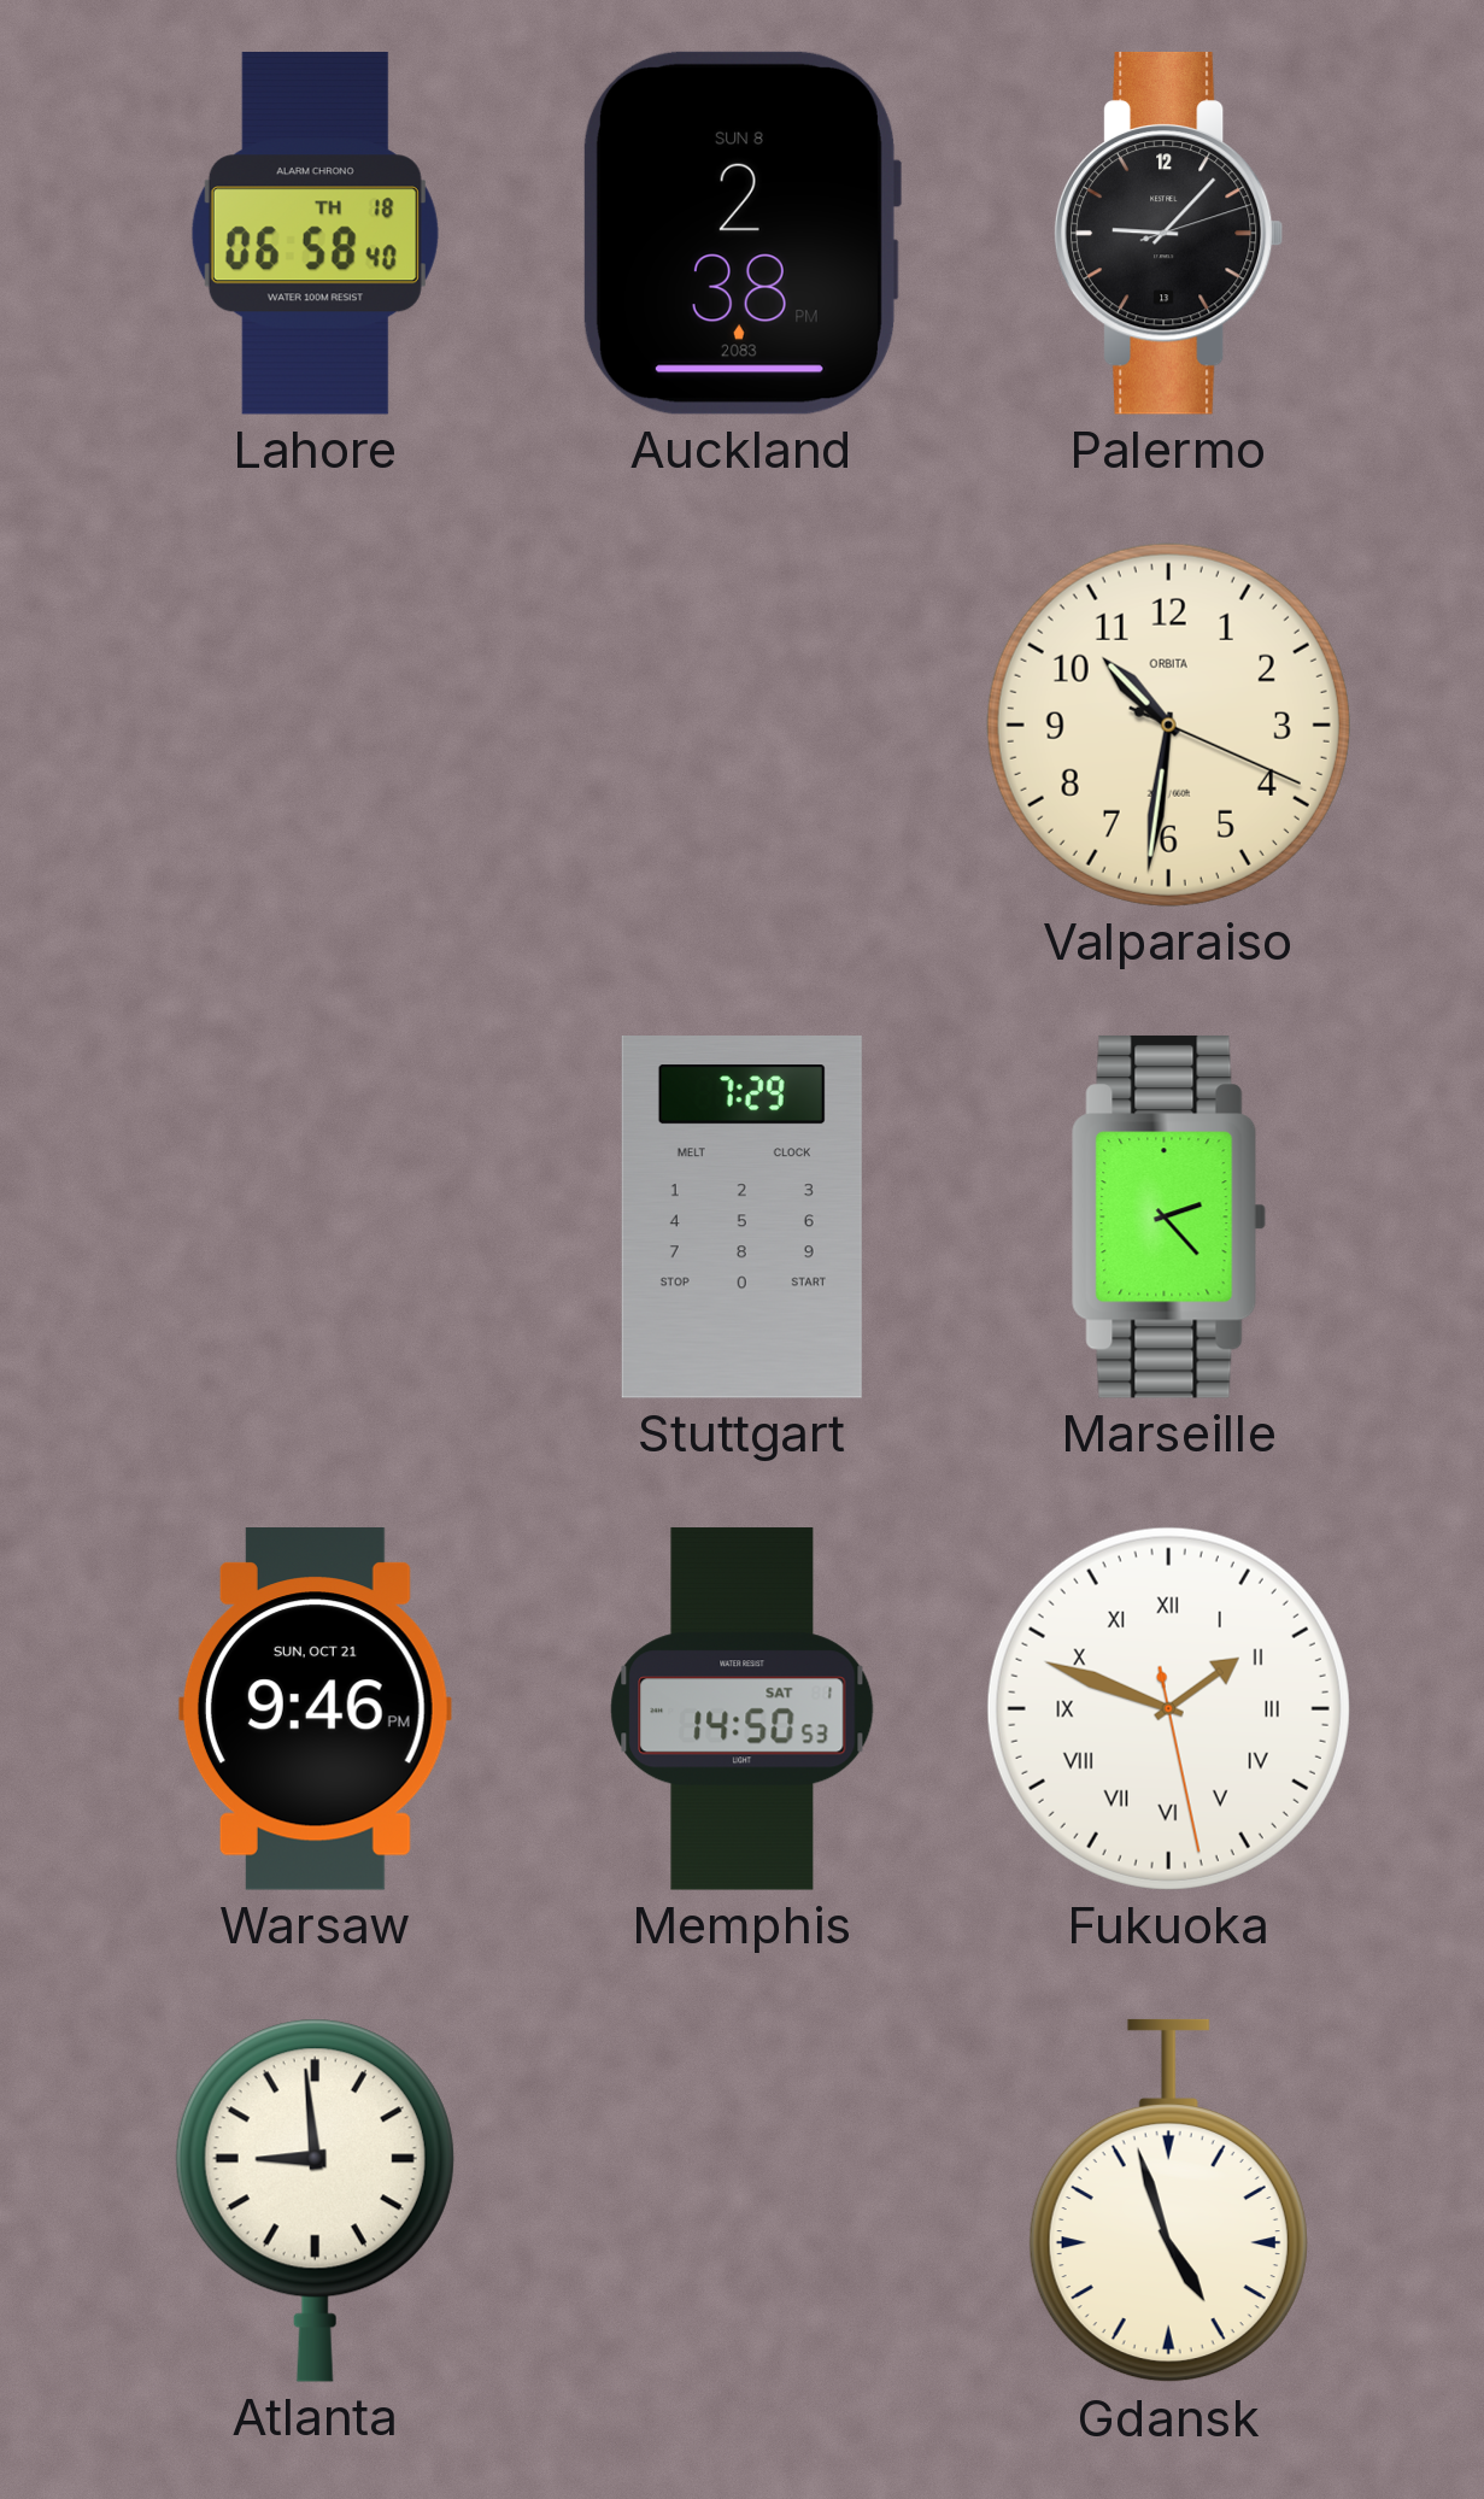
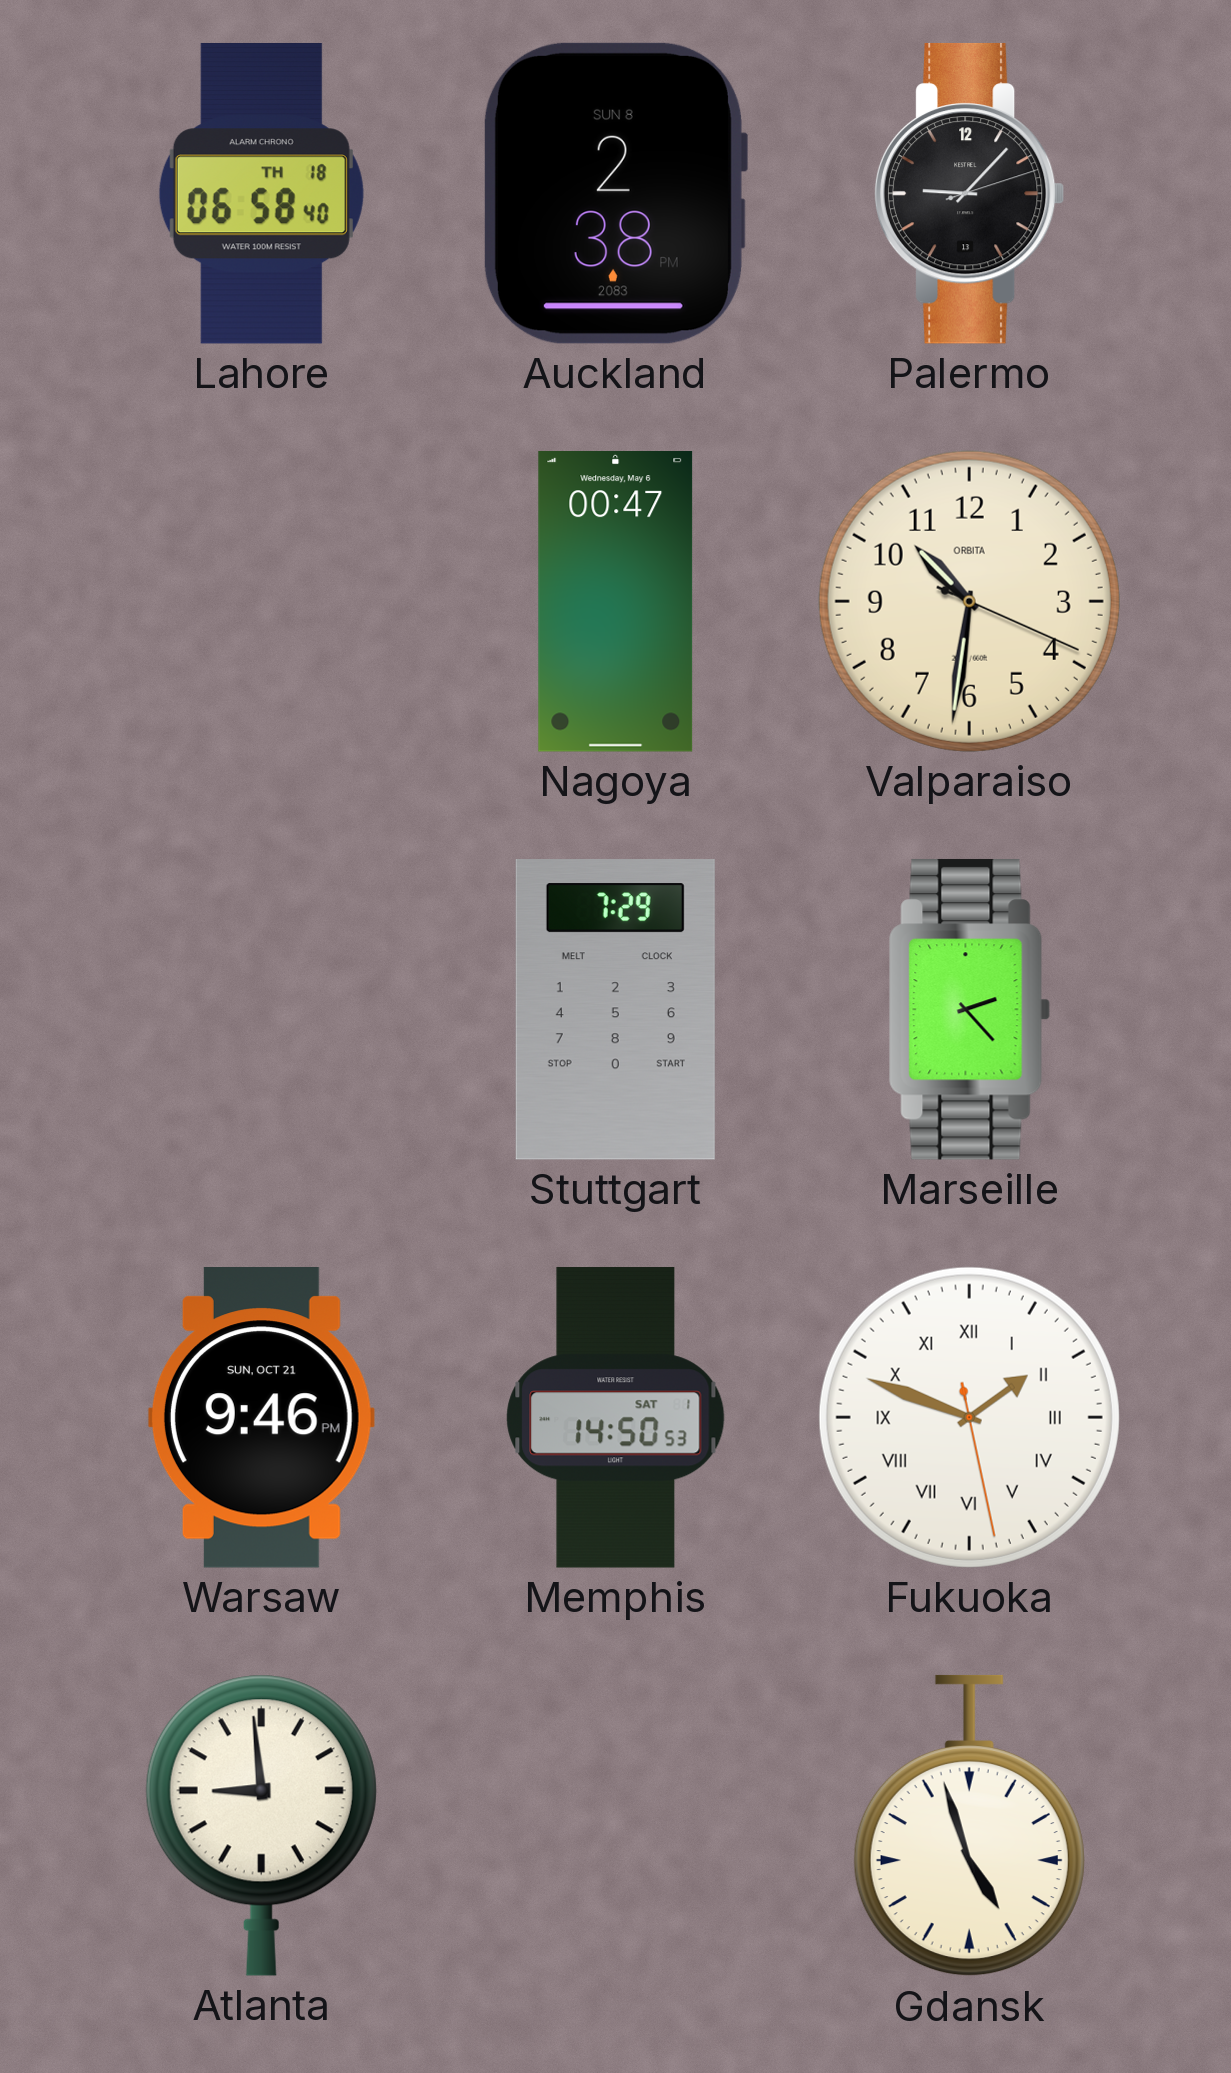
Nagoya: none -> 00:47 (616, 602)
